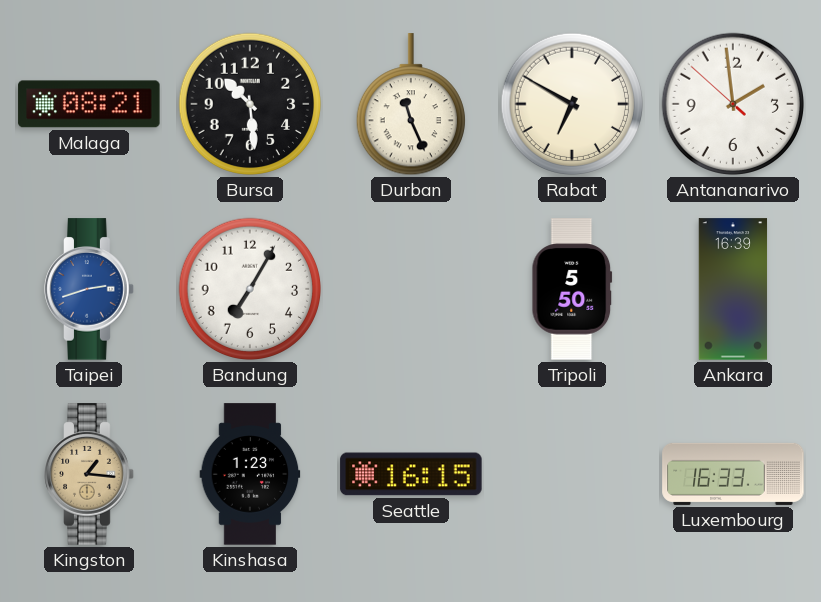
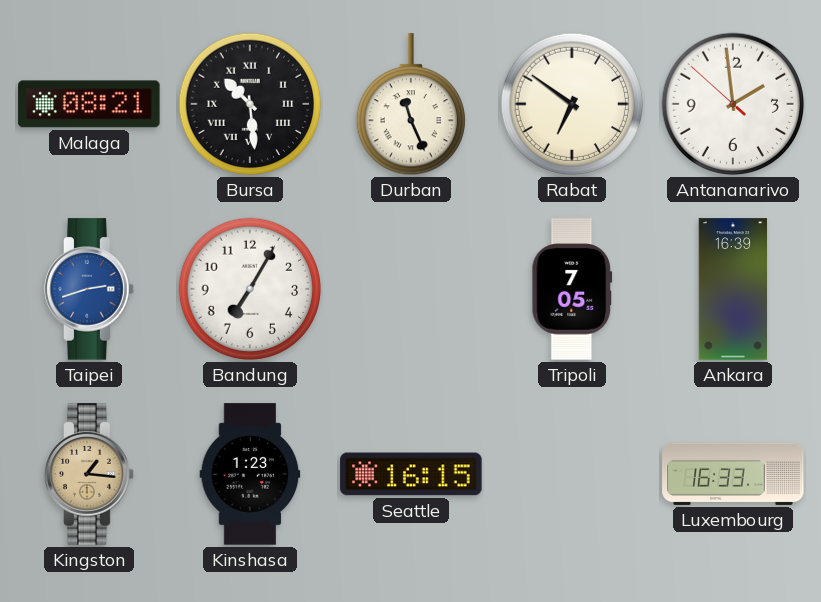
Bursa numerals: Arabic -> Roman (250, 104)
Rabat: 6:50 -> 6:51 (572, 104)
Tripoli: 5:50 -> 7:05 (572, 289)
